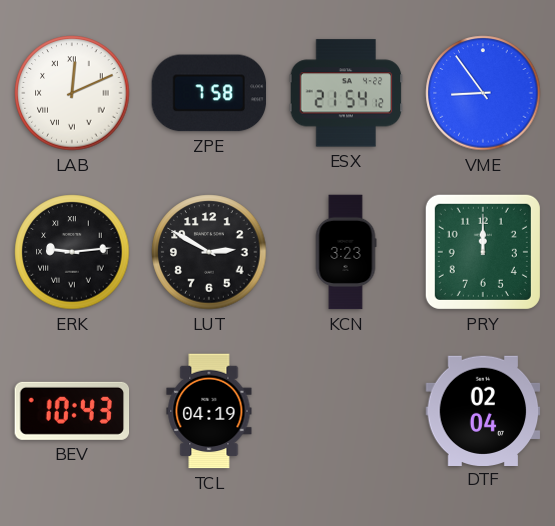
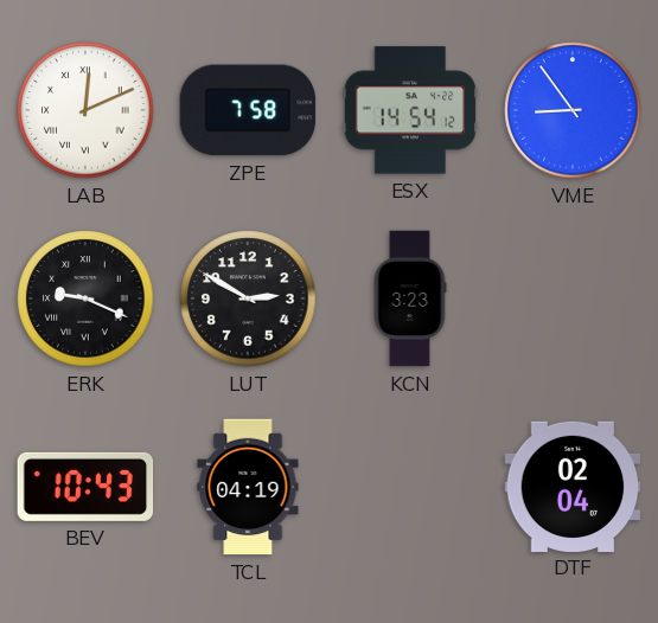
ESX: 21:54 -> 14:54 (410, 110)
ERK: 9:14 -> 9:19 (85, 298)
PRY: 12:00 -> none (483, 252)
